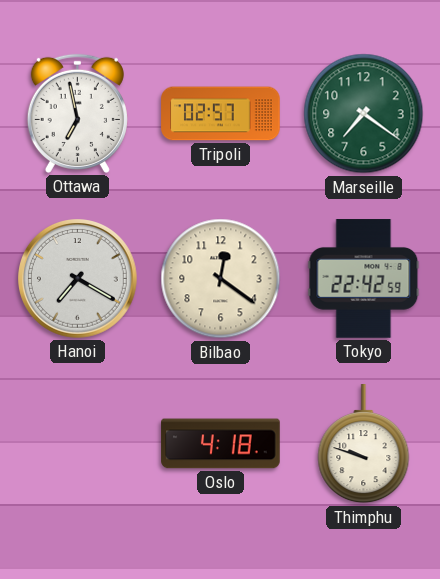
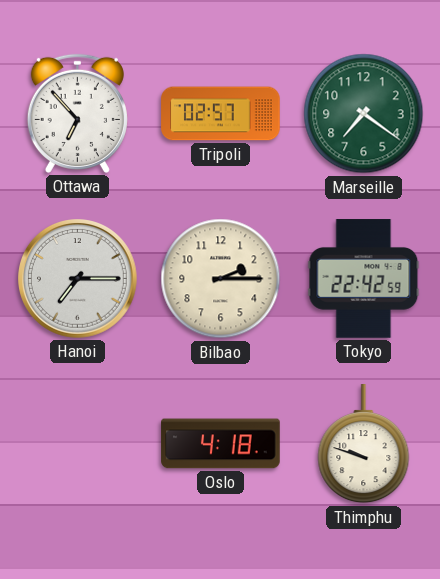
Ottawa: 6:58 -> 6:53 (77, 113)
Hanoi: 7:20 -> 7:15 (78, 279)
Bilbao: 12:21 -> 2:15 (221, 279)
